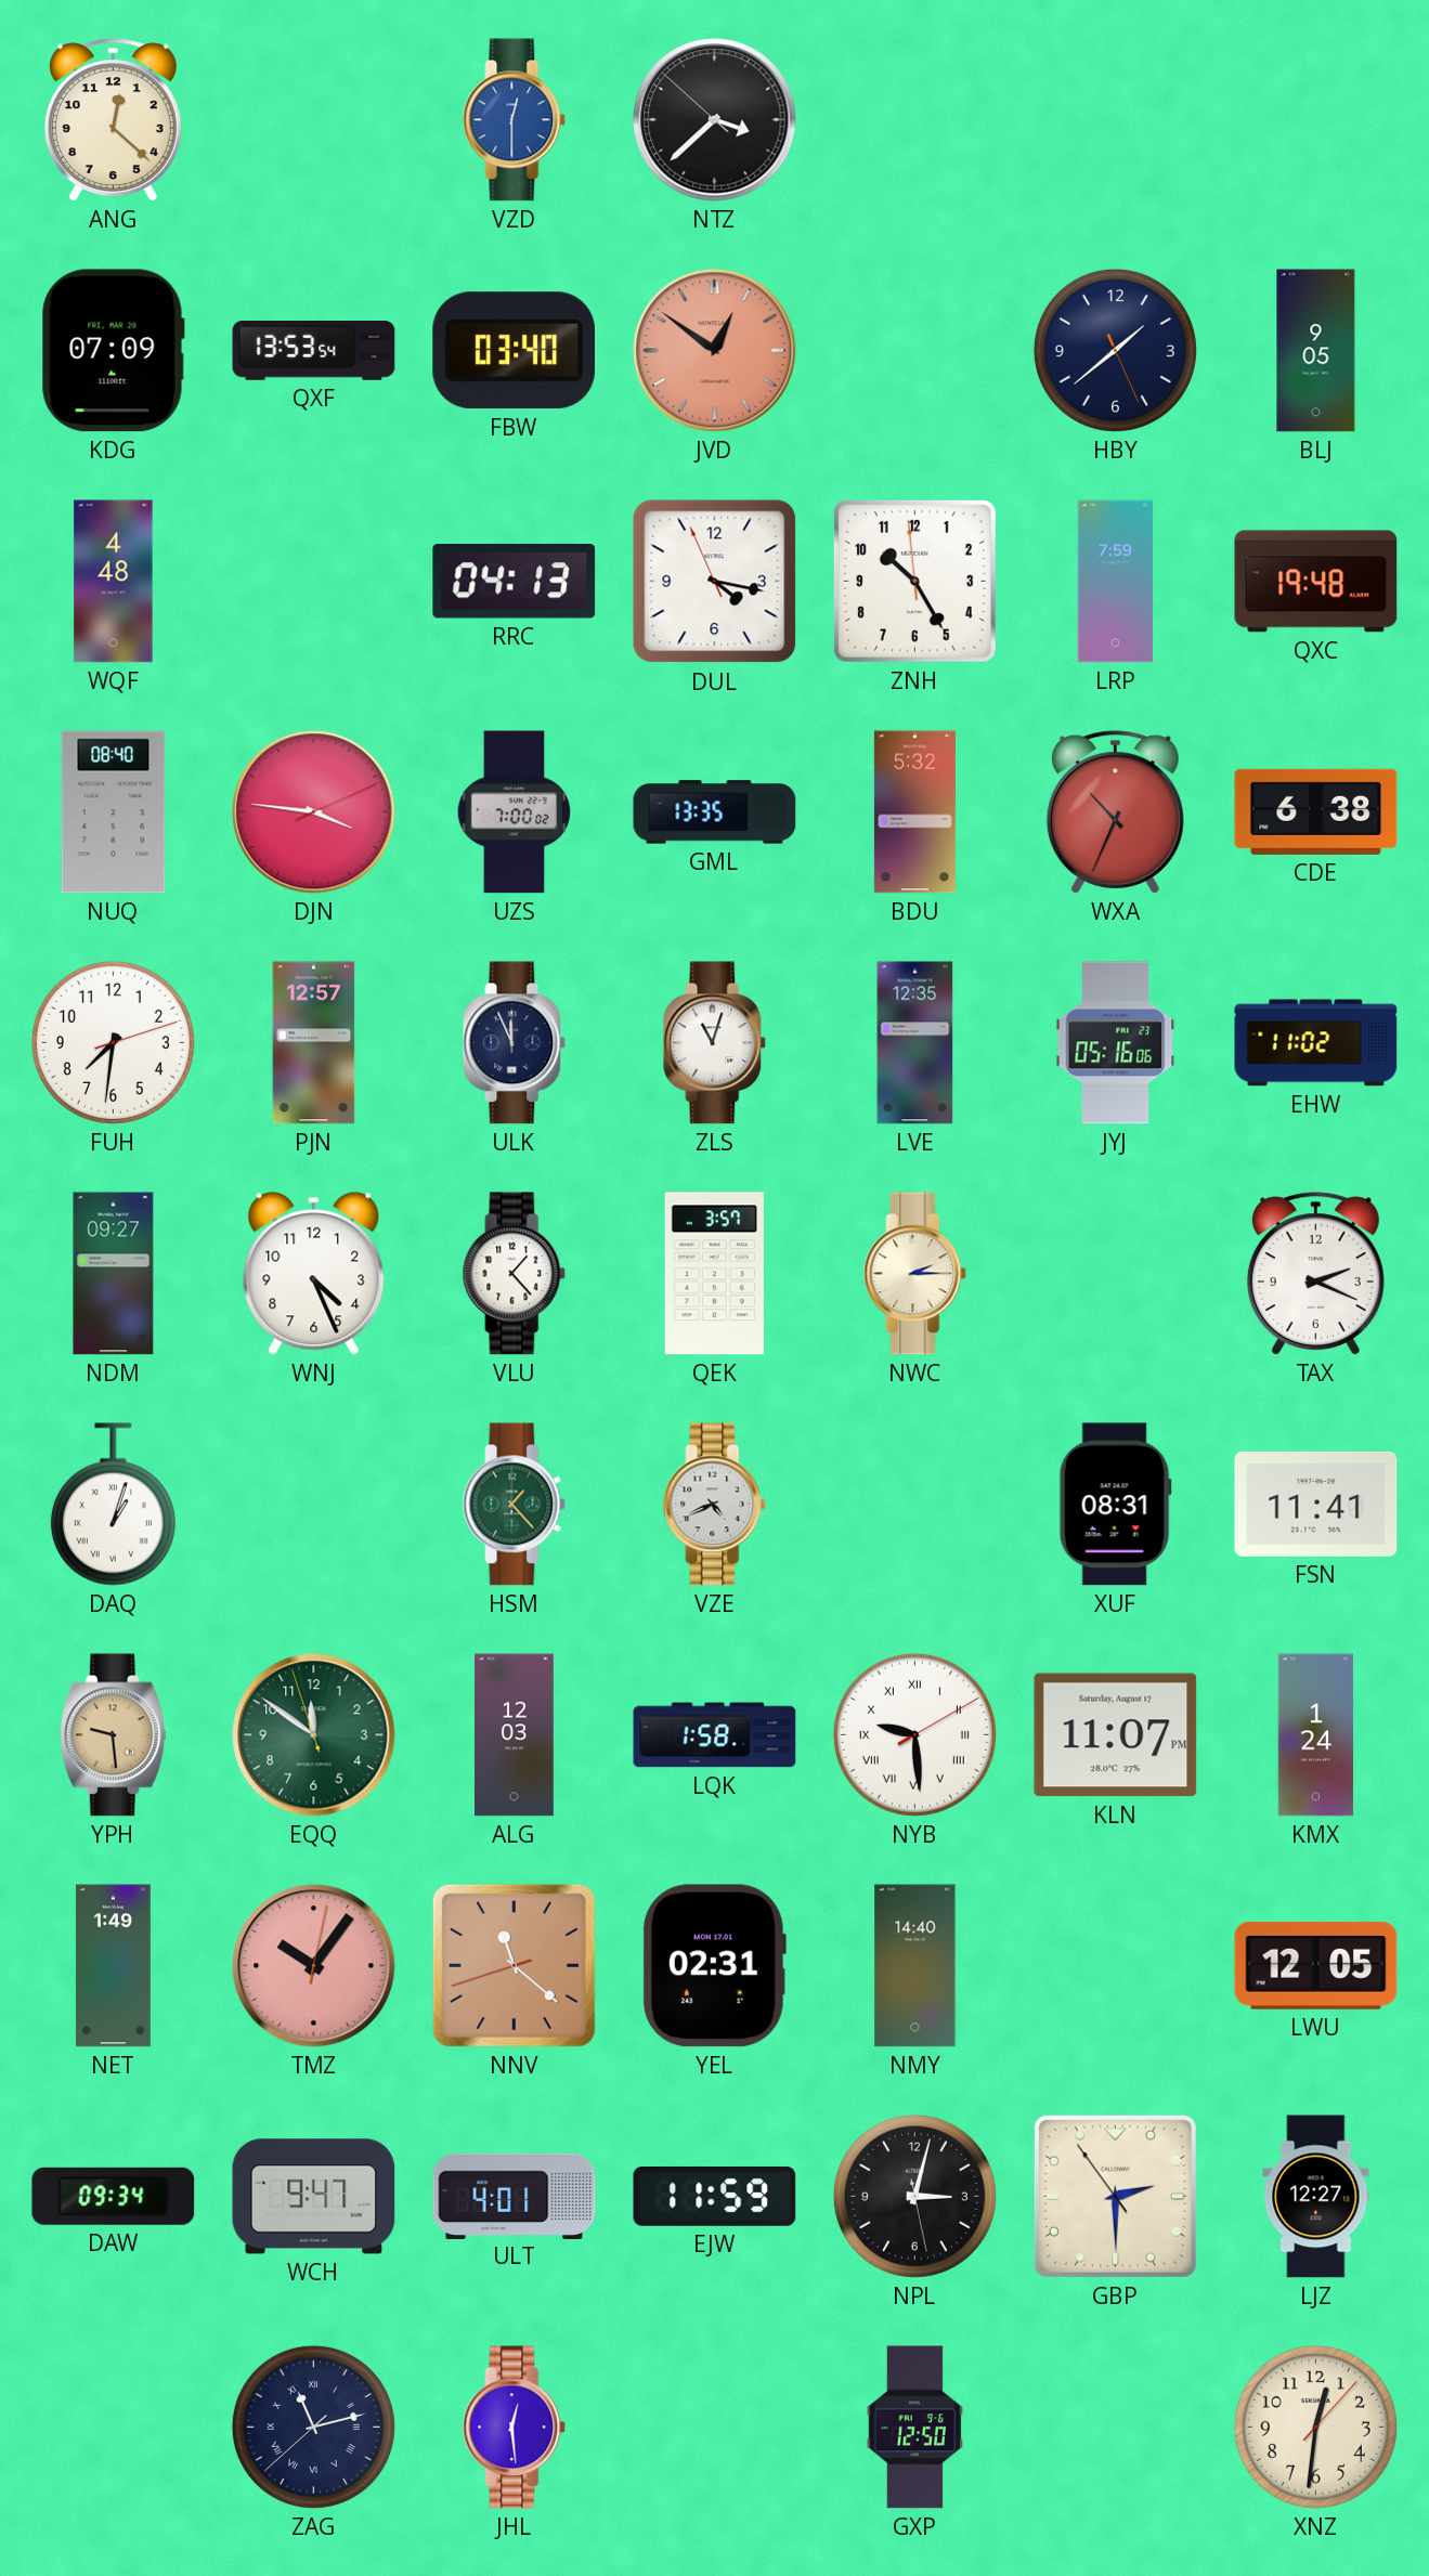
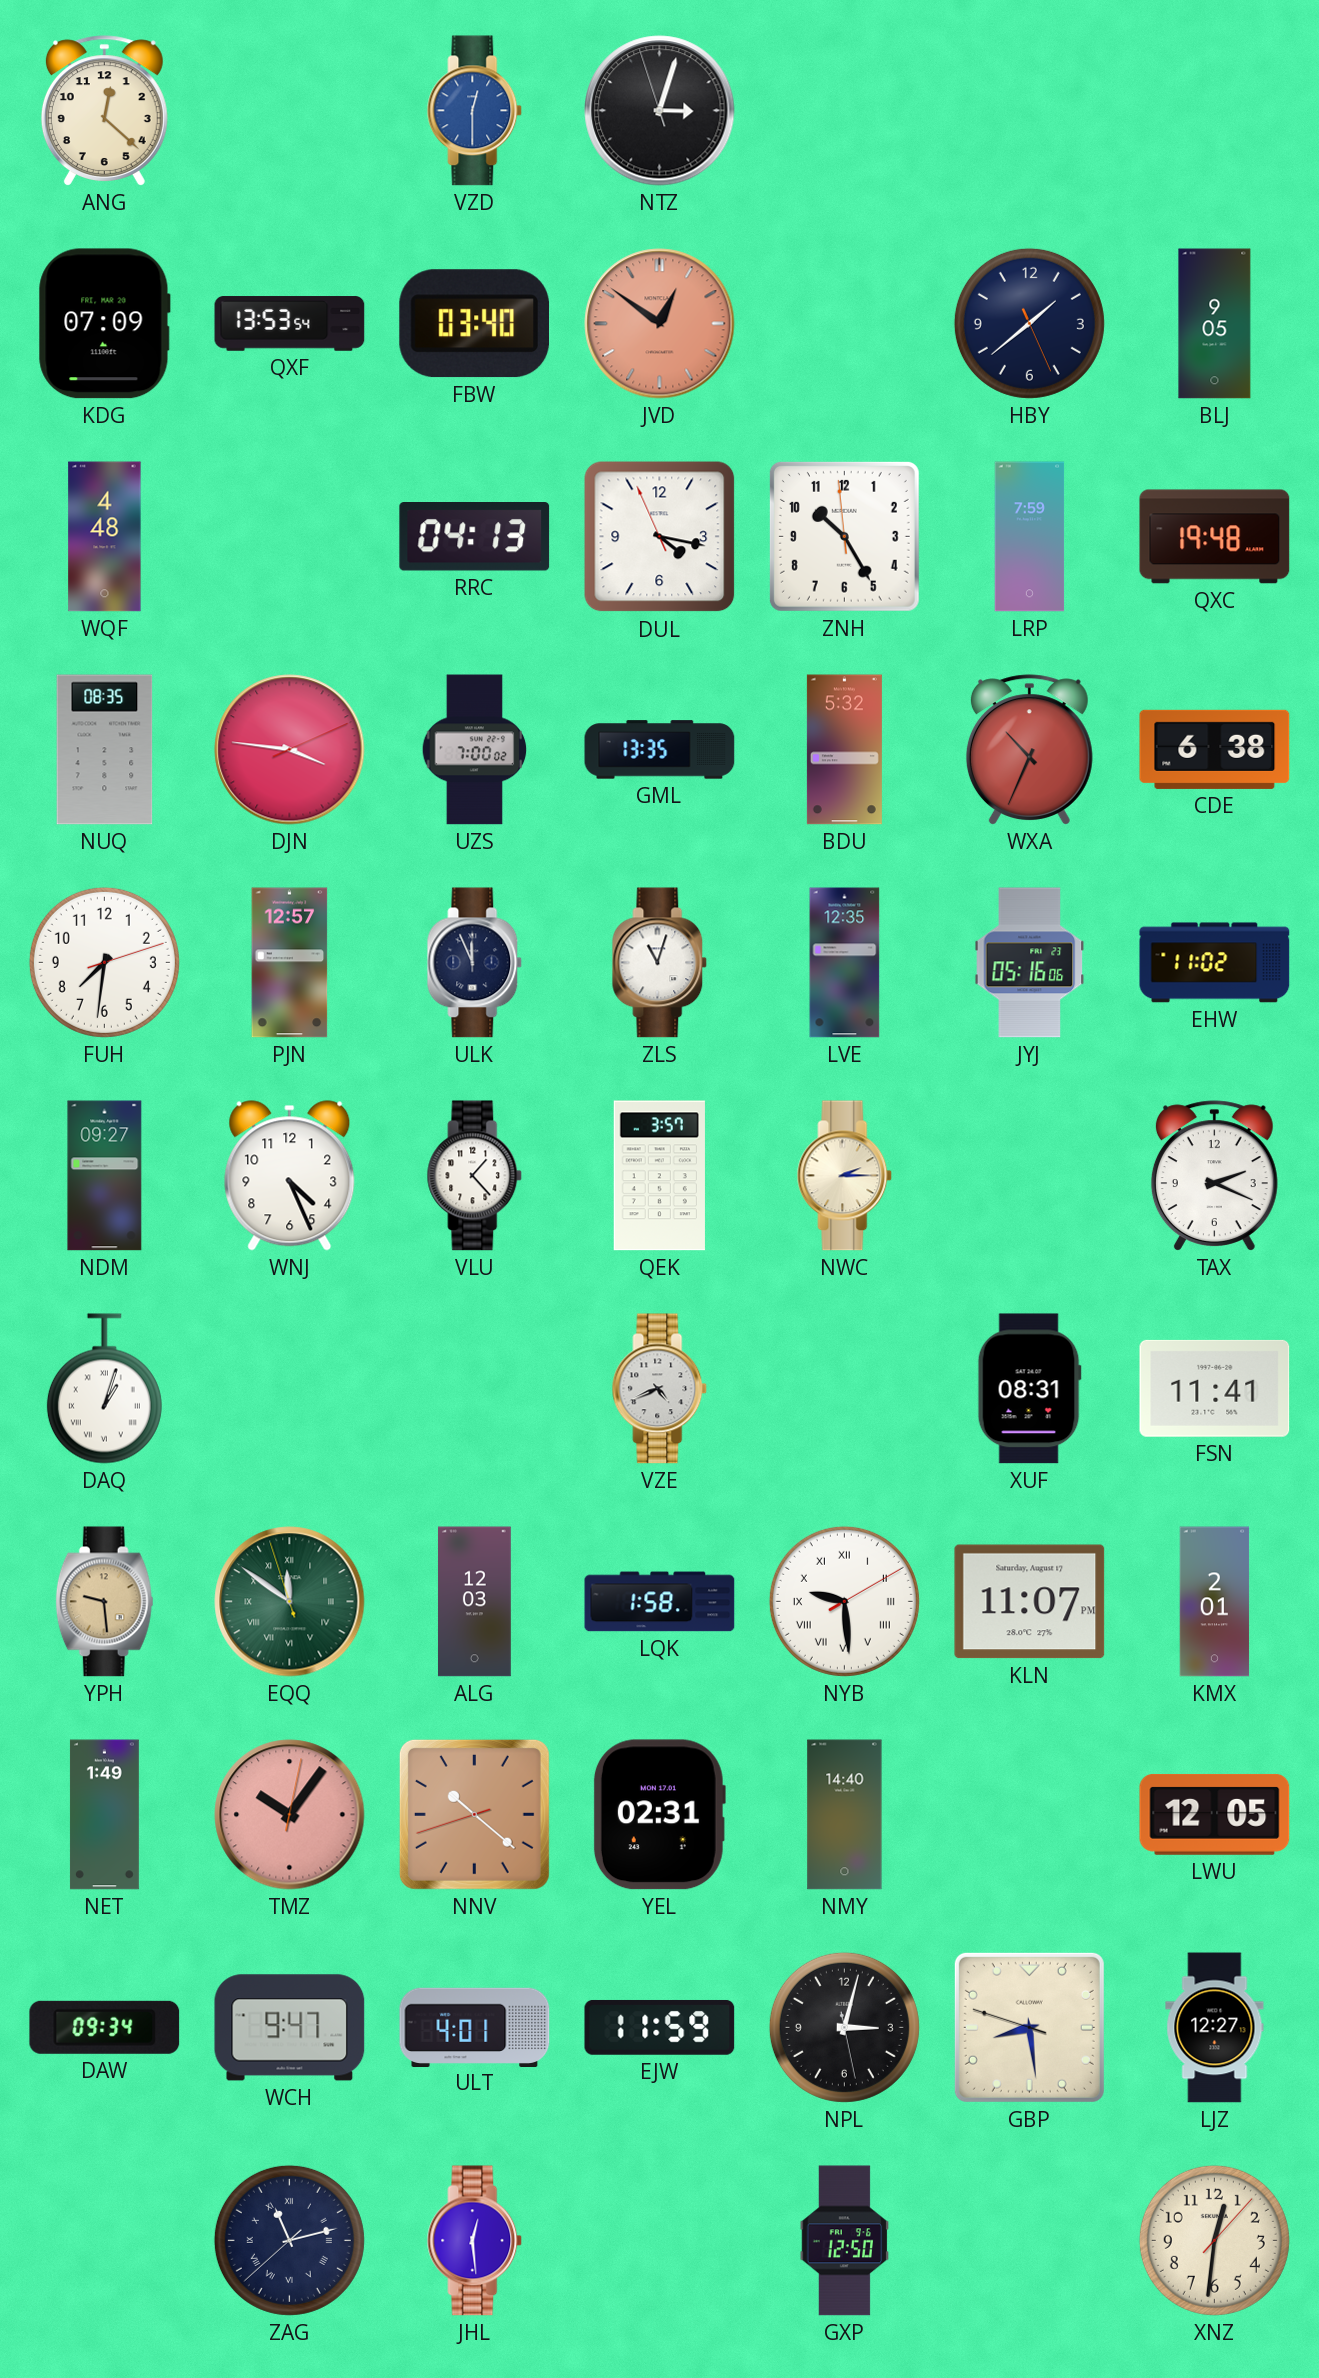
NTZ: 3:37 -> 3:02 (660, 111)
NUQ: 08:40 -> 08:35 (105, 750)
HSM: 1:23 -> none (515, 1505)
EQQ numerals: Arabic -> Roman (290, 1602)
KMX: 1:24 -> 2:01 (1215, 1602)
NNV: 11:21 -> 10:21 (474, 1814)
GBP: 2:29 -> 8:28 (1029, 2027)
